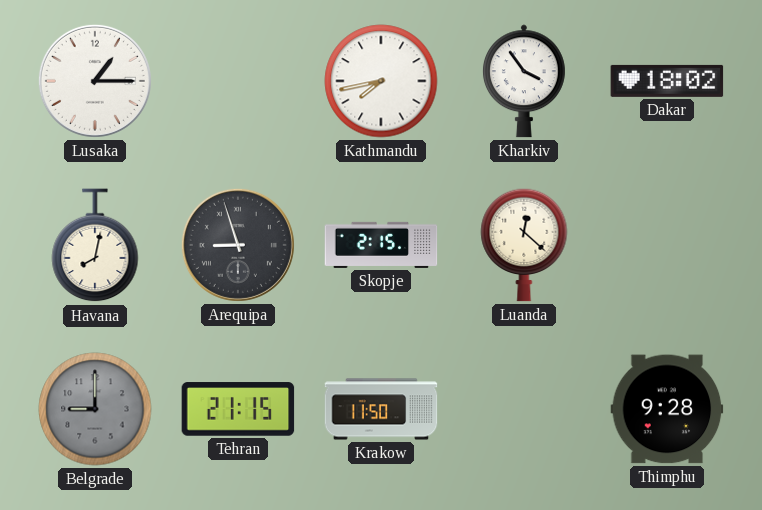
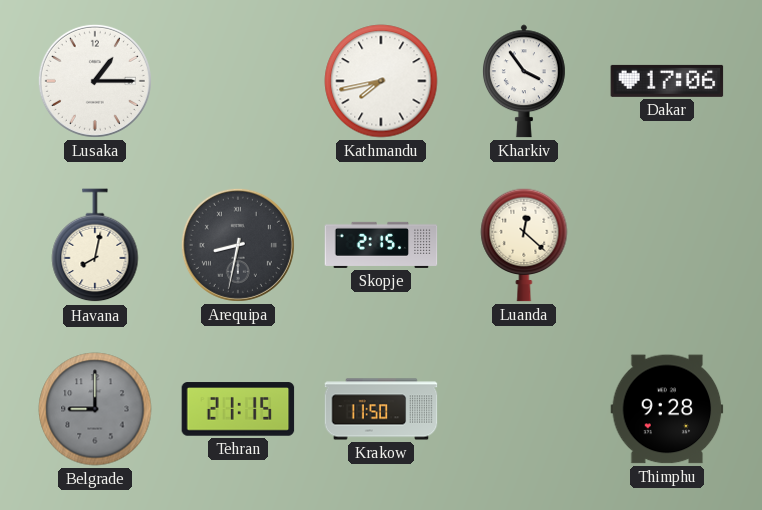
Dakar: 18:02 -> 17:06 (667, 81)
Arequipa: 8:57 -> 8:32 (238, 245)
